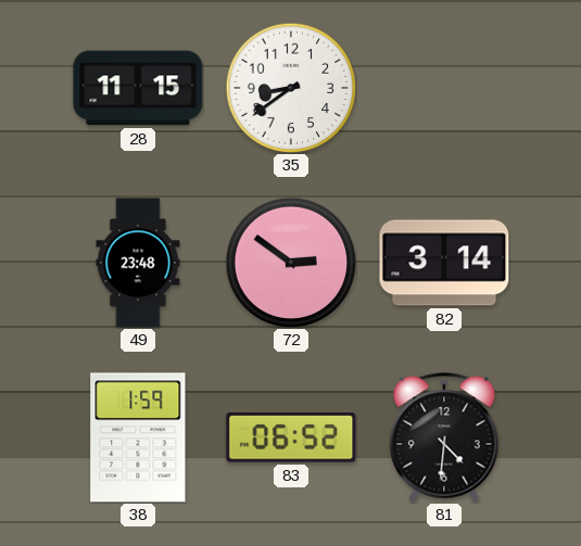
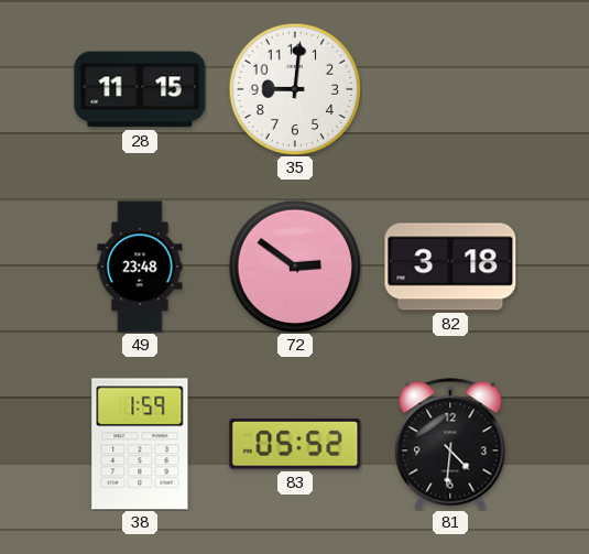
35: 8:39 -> 9:01 (295, 89)
82: 3:14 -> 3:18 (450, 267)
83: 06:52 -> 05:52 (295, 444)
